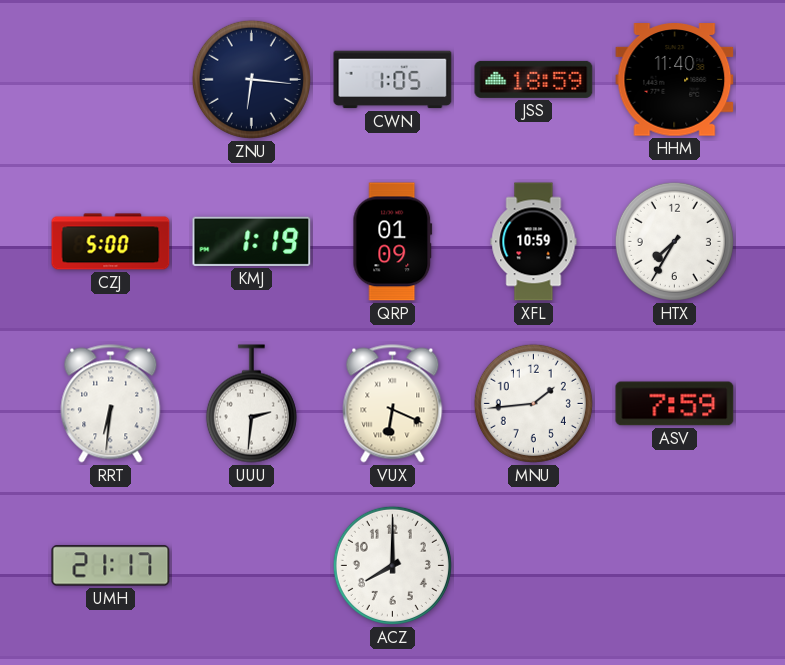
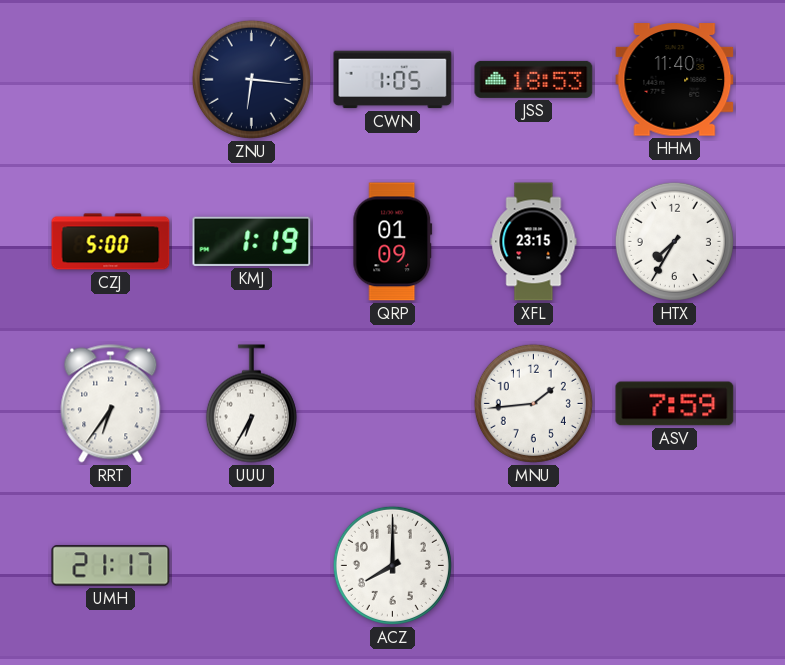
JSS: 18:59 -> 18:53 (534, 79)
XFL: 10:59 -> 23:15 (534, 242)
RRT: 6:31 -> 6:36 (111, 404)
UUU: 2:31 -> 6:35 (251, 404)
VUX: 6:19 -> none (393, 404)
